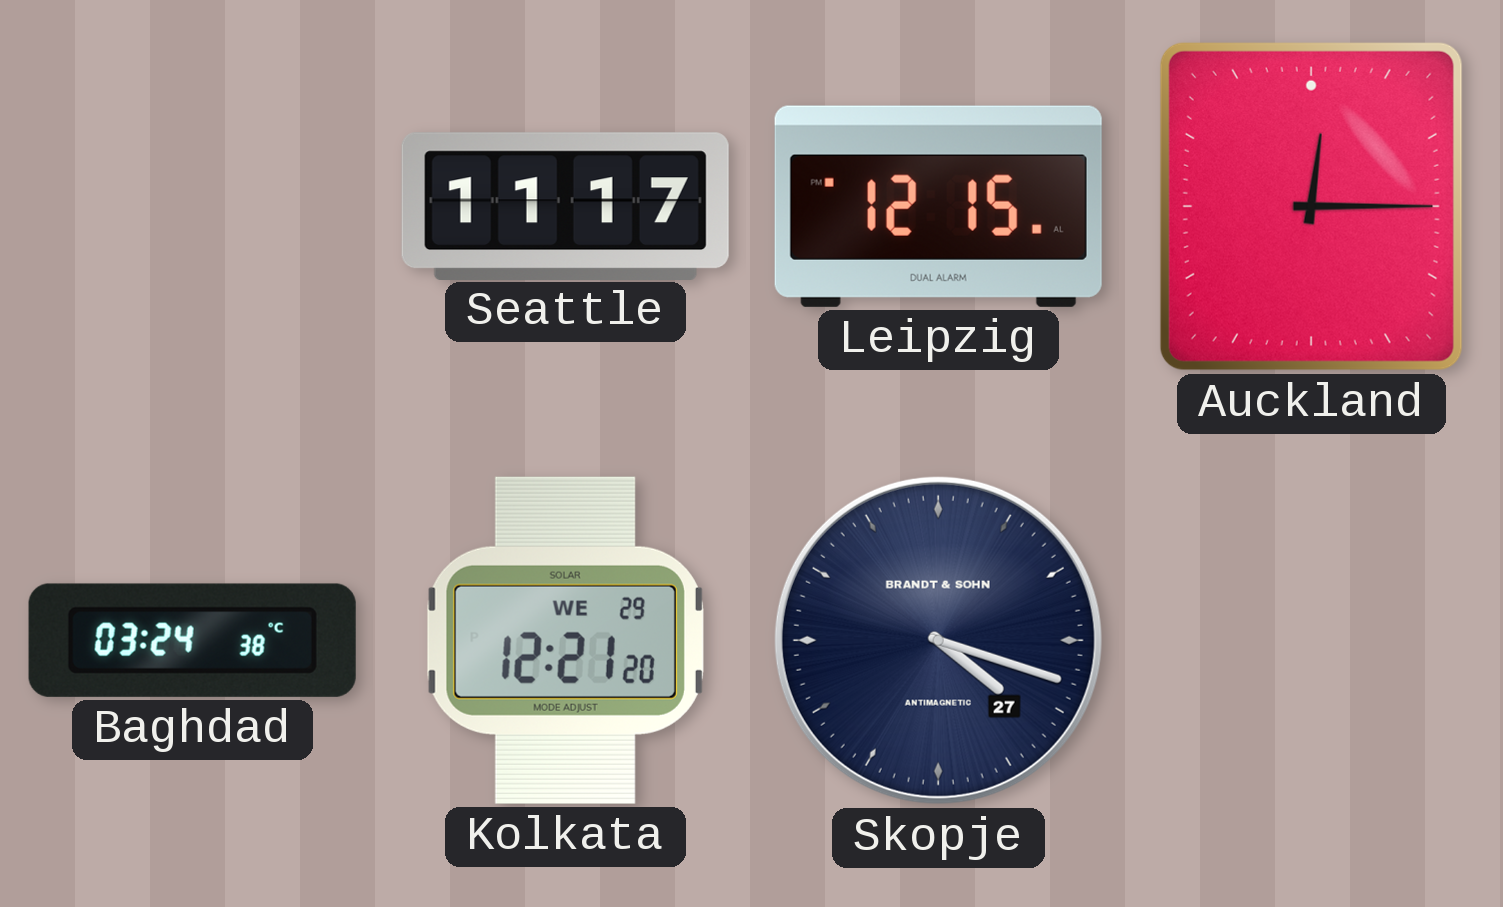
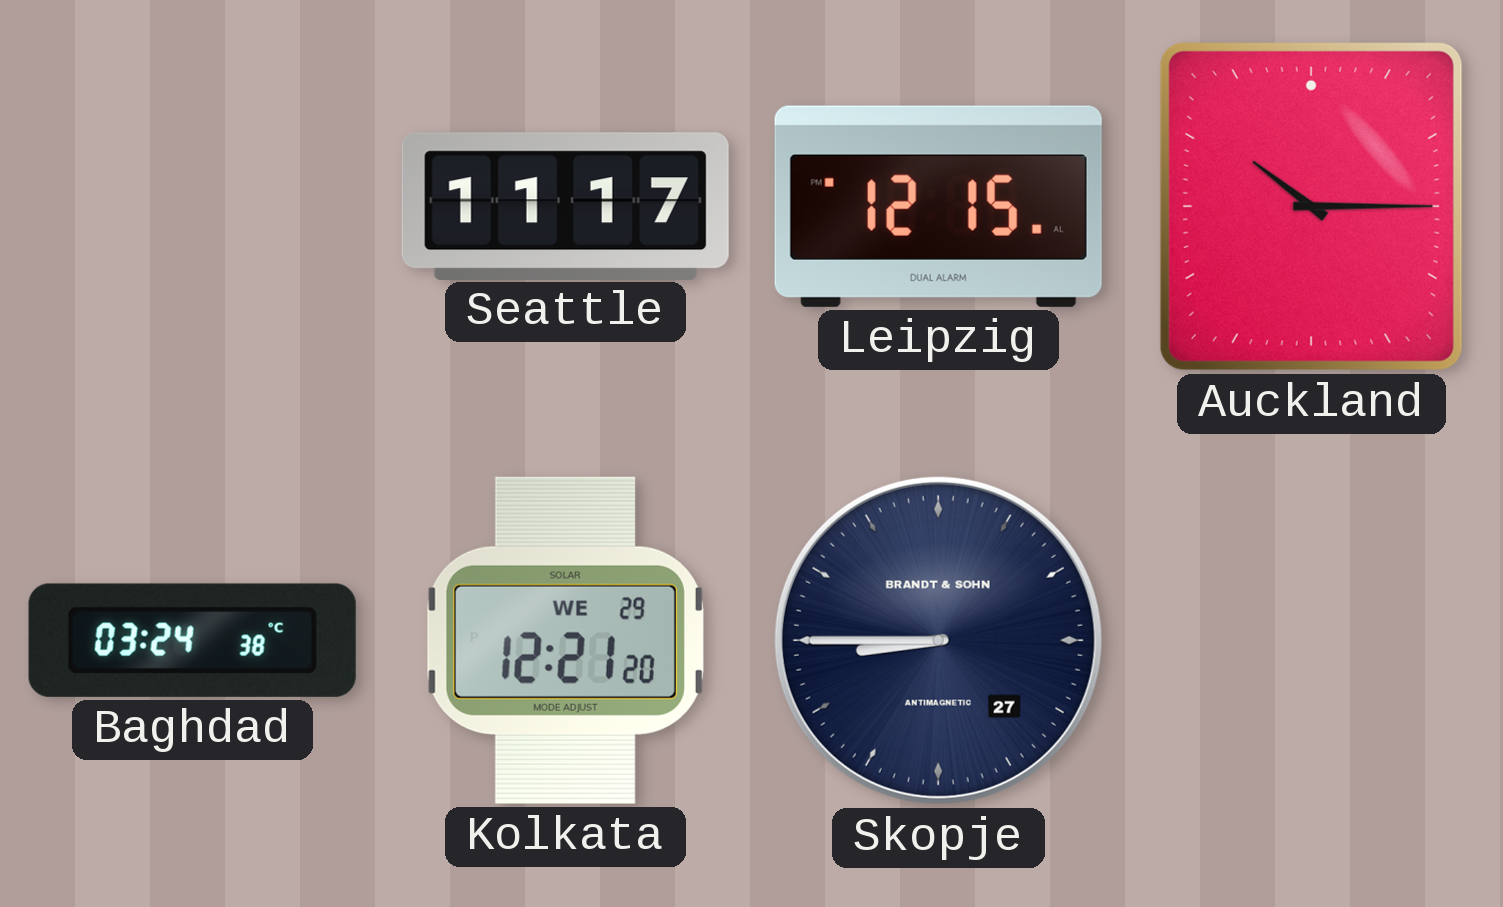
Auckland: 12:15 -> 10:15 (1311, 206)
Skopje: 4:18 -> 8:45 (938, 640)
